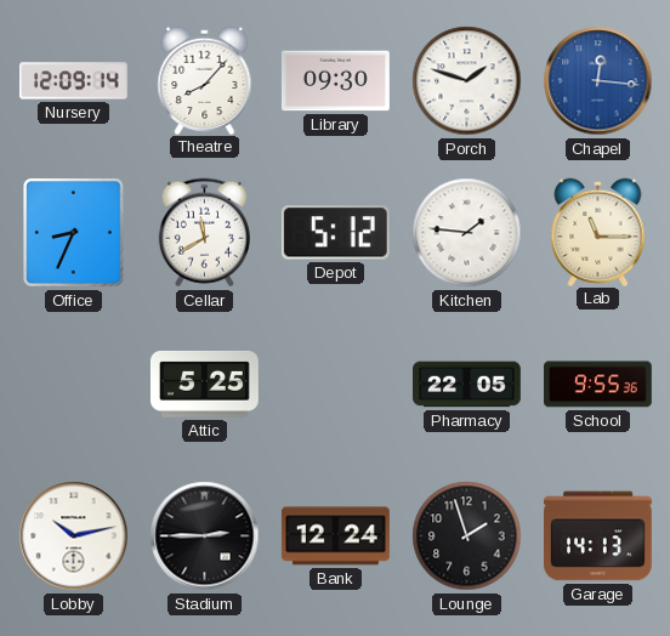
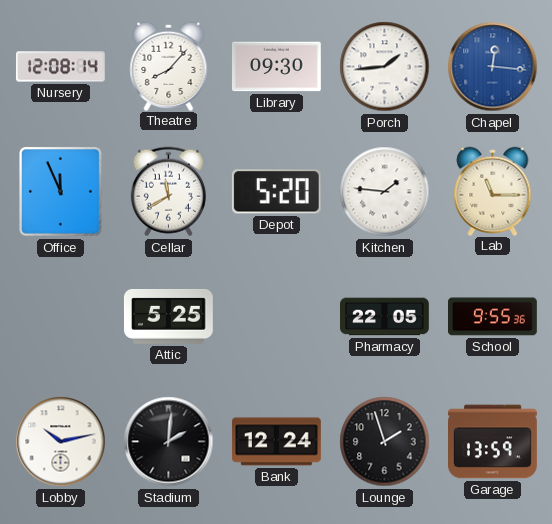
Nursery: 12:09 -> 12:08 (60, 67)
Porch: 1:48 -> 1:44 (385, 67)
Office: 8:34 -> 11:56 (61, 192)
Depot: 5:12 -> 5:20 (276, 192)
Stadium: 2:45 -> 2:01 (169, 442)
Garage: 14:13 -> 13:59 (493, 442)
